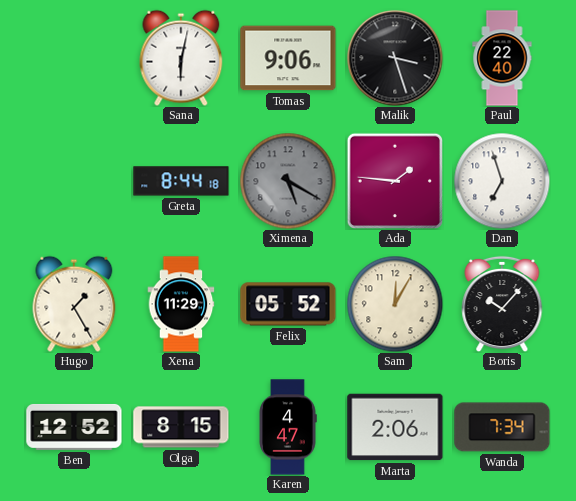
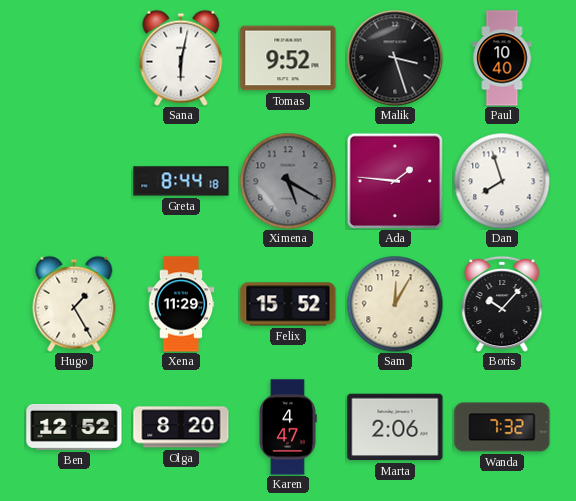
Tomas: 9:06 -> 9:52 (288, 58)
Paul: 22:40 -> 10:40 (502, 58)
Dan: 6:57 -> 7:57 (502, 181)
Felix: 05:52 -> 15:52 (288, 304)
Olga: 8:15 -> 8:20 (181, 427)
Wanda: 7:34 -> 7:32 (502, 427)
